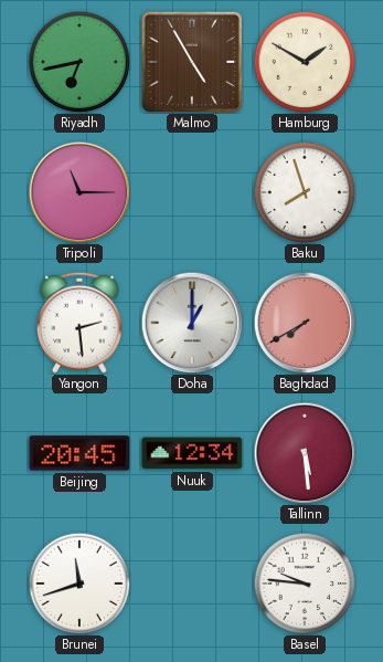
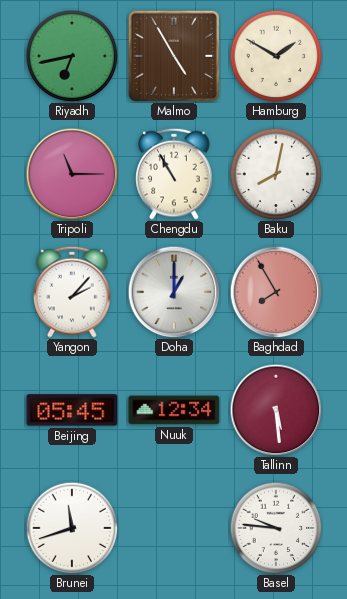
Chengdu: none -> 10:55 (174, 174)
Baku: 7:57 -> 8:02 (276, 174)
Yangon: 2:29 -> 2:07 (72, 292)
Baghdad: 7:40 -> 7:55 (276, 292)
Beijing: 20:45 -> 05:45 (72, 410)
